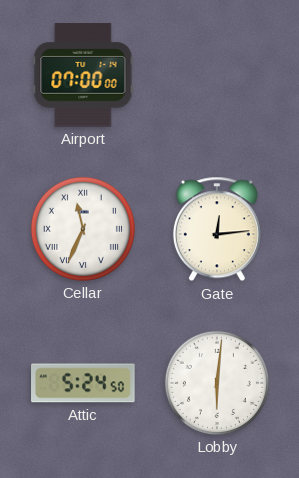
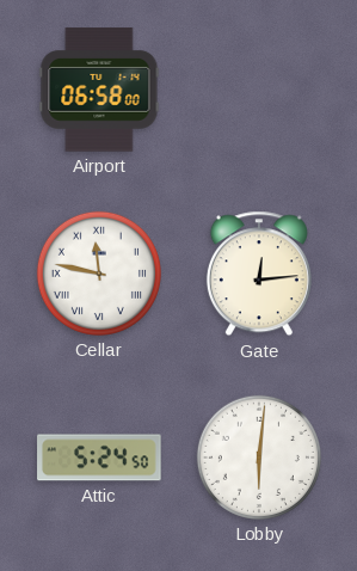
Airport: 07:00 -> 06:58 (99, 90)
Cellar: 11:34 -> 11:47 (99, 274)
